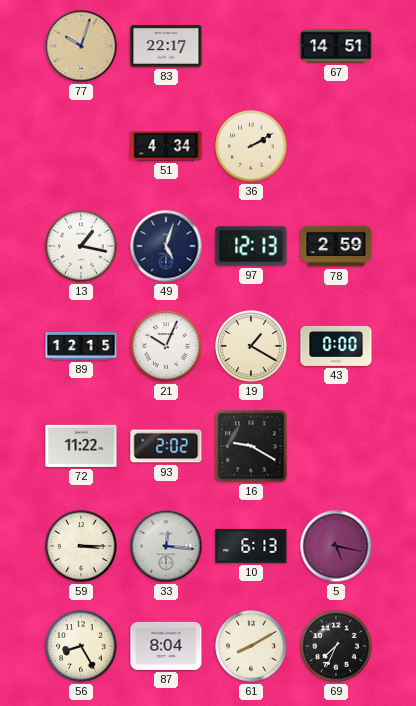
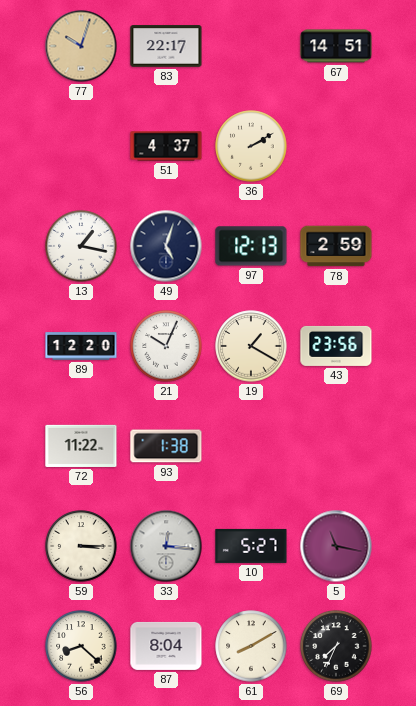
51: 4:34 -> 4:37 (166, 146)
89: 12:15 -> 12:20 (81, 346)
43: 0:00 -> 23:56 (336, 346)
93: 2:02 -> 1:38 (166, 446)
16: 9:20 -> none (251, 446)
10: 6:13 -> 5:27 (251, 546)
5: 5:17 -> 11:17 (336, 546)
56: 8:25 -> 8:22 (81, 646)
